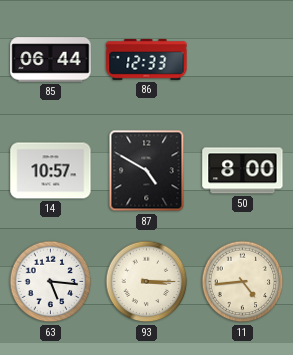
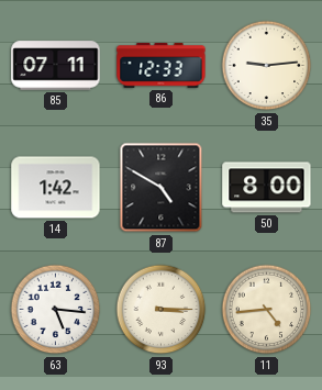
85: 06:44 -> 07:11 (56, 66)
35: none -> 9:14 (267, 66)
14: 10:57 -> 1:42 (56, 188)
